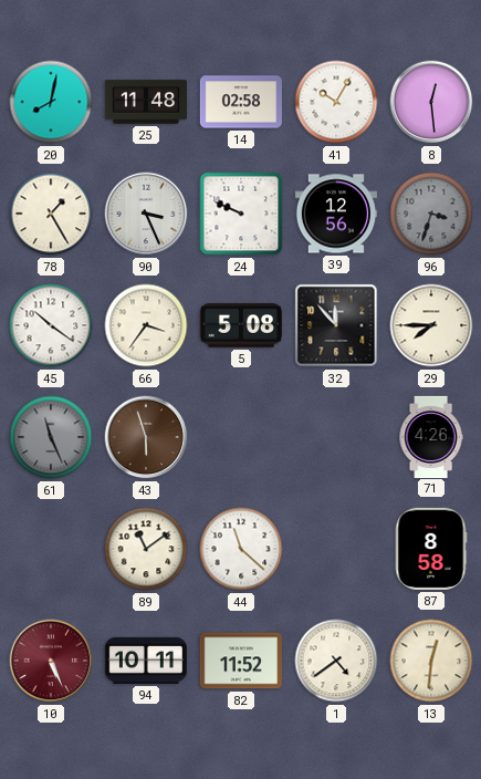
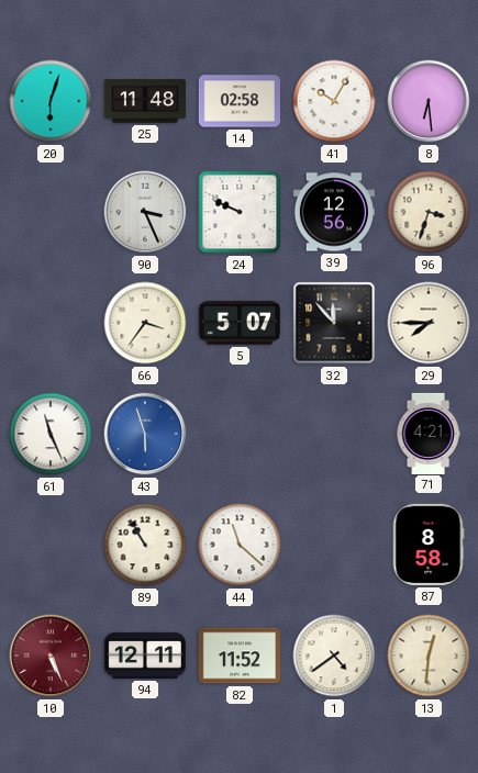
20: 8:02 -> 6:03 (51, 101)
8: 12:29 -> 6:29 (429, 101)
78: 1:25 -> none (51, 214)
96 dial: grey -> cream (429, 212)
45: 10:21 -> none (51, 325)
5: 5:08 -> 5:07 (240, 323)
61 dial: grey -> white (51, 434)
43 dial: brown -> blue (145, 434)
71: 4:26 -> 4:21 (429, 433)
89: 11:09 -> 10:55 (145, 545)
94: 10:11 -> 12:11 (145, 656)
